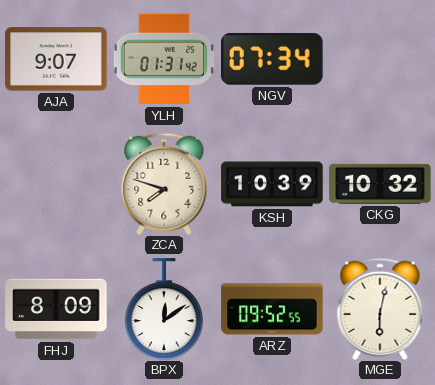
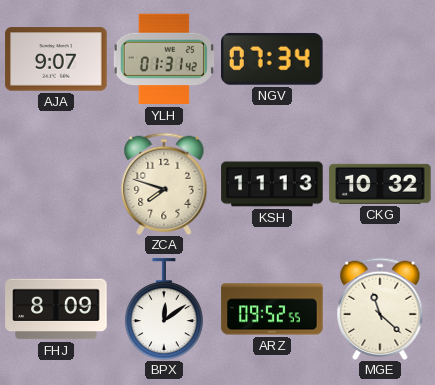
KSH: 10:39 -> 11:13 (272, 184)
MGE: 6:02 -> 11:22 (380, 308)
